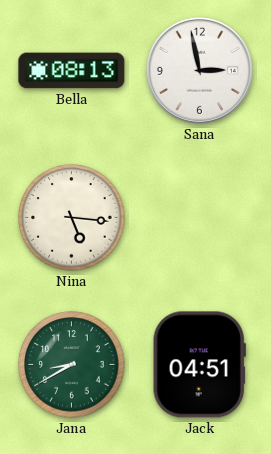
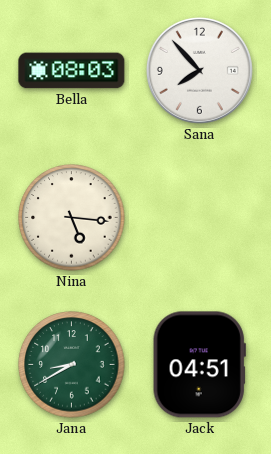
Bella: 08:13 -> 08:03 (72, 71)
Sana: 2:58 -> 7:53 (199, 70)
